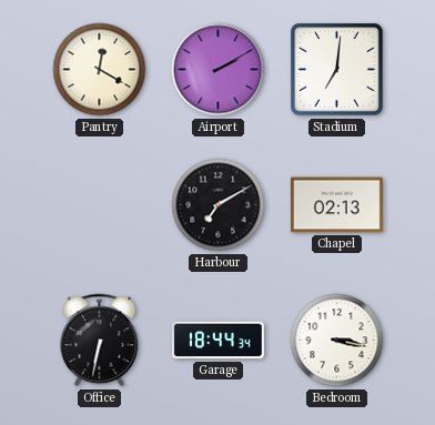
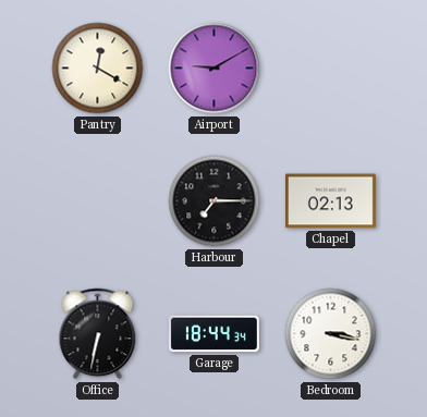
Airport: 2:10 -> 9:10 (215, 69)
Stadium: 7:01 -> none (337, 70)
Harbour: 7:10 -> 7:15 (215, 201)
